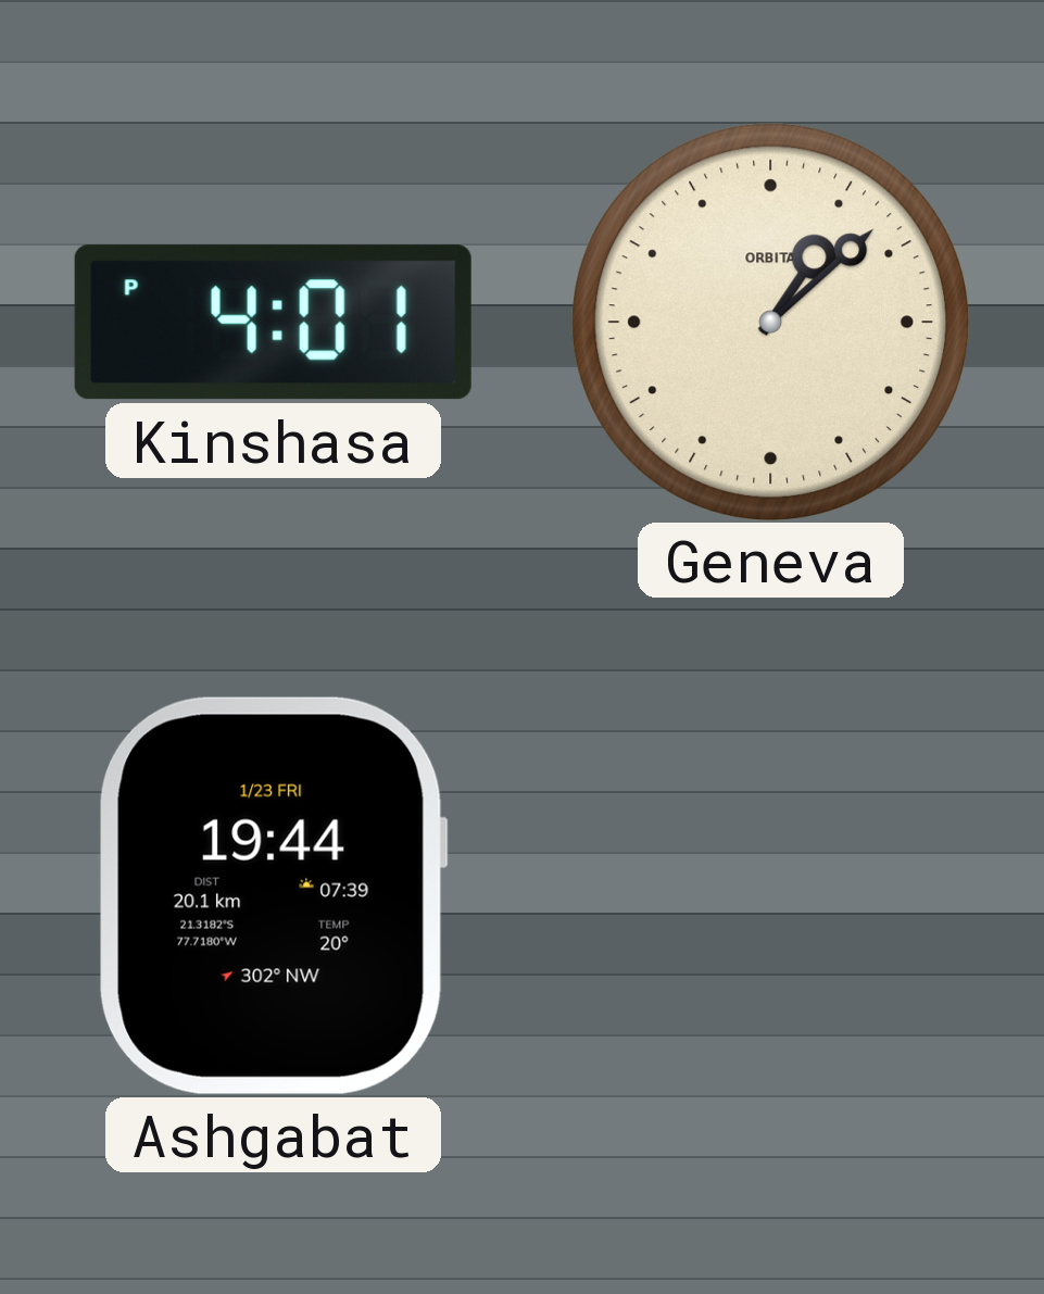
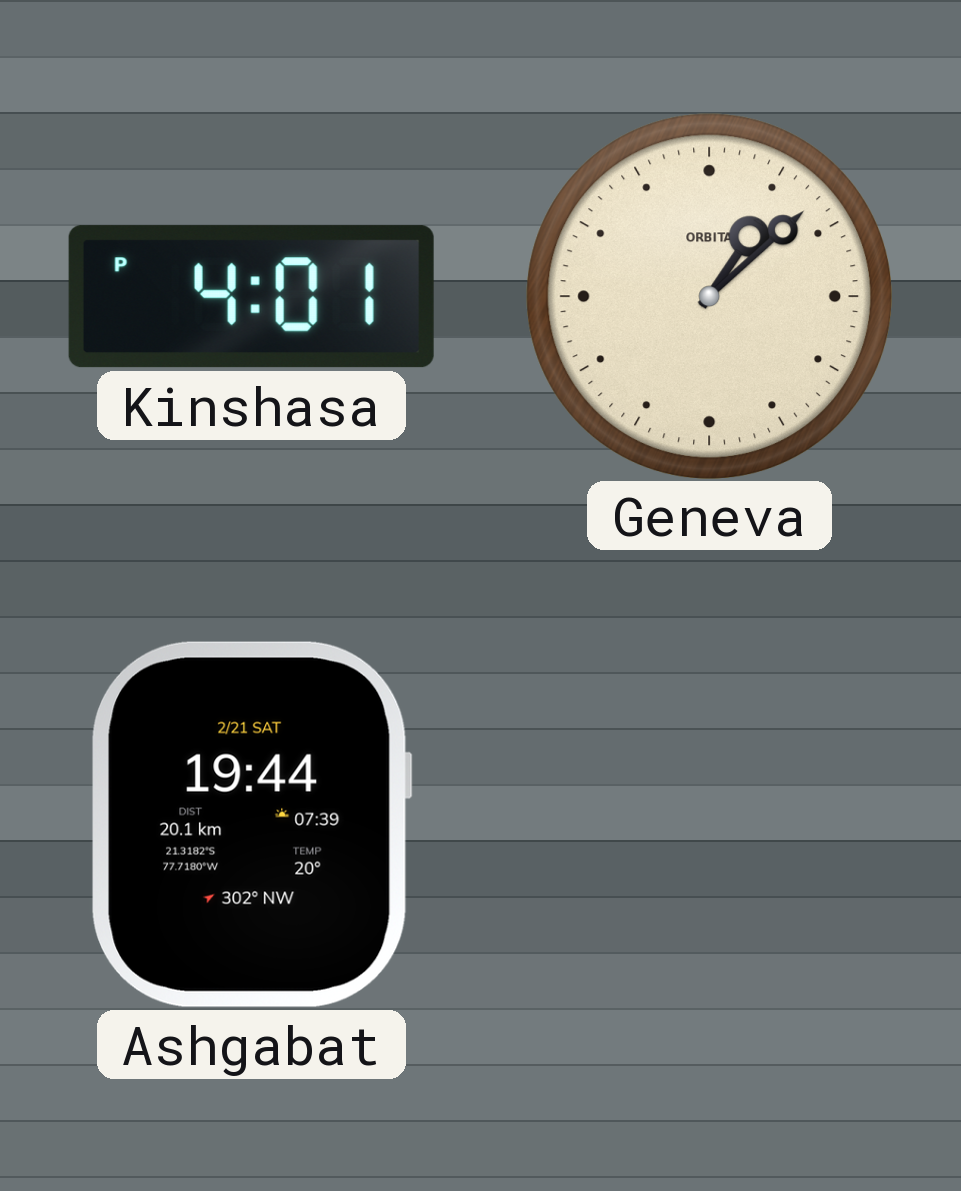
Ashgabat date: 1/23 FRI -> 2/21 SAT (251, 824)
